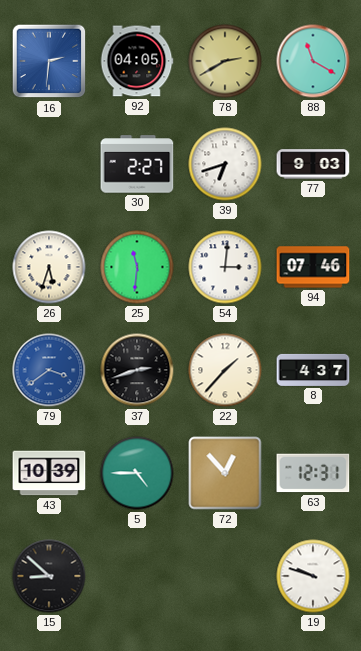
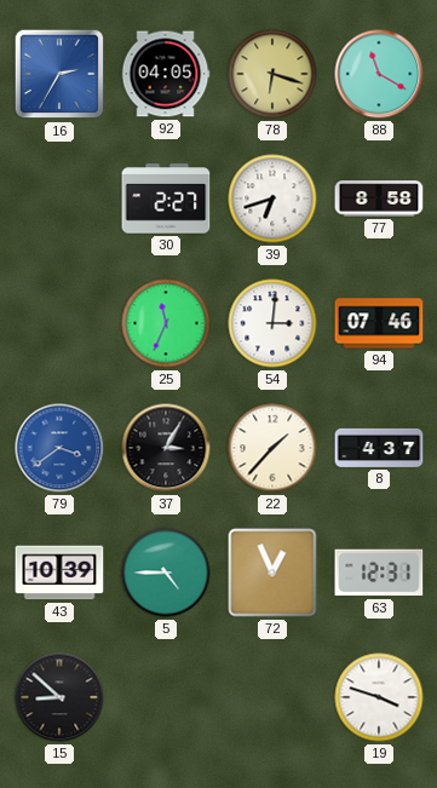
16: 2:31 -> 2:35 (59, 74)
78: 2:40 -> 6:18 (272, 74)
77: 9:03 -> 8:58 (379, 199)
26: 5:33 -> none (49, 267)
25: 11:31 -> 11:34 (166, 323)
37: 2:42 -> 3:05 (166, 448)
72: 12:53 -> 12:56 (272, 573)
19: 9:48 -> 3:48 (379, 697)
